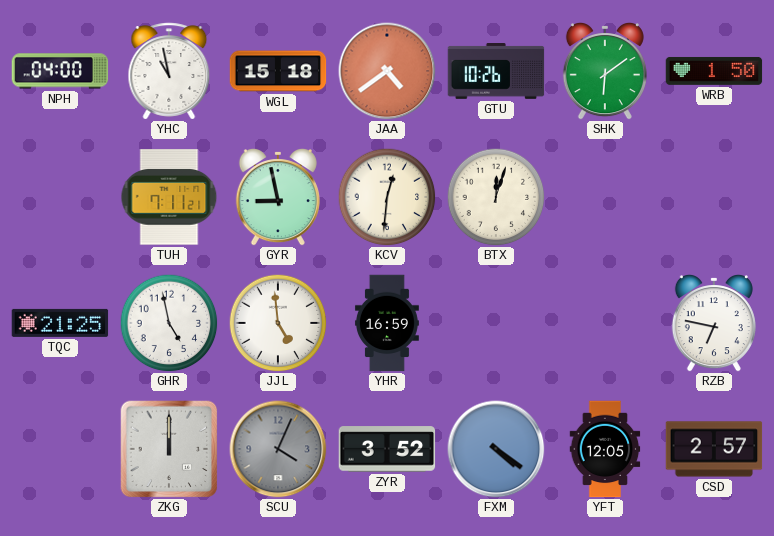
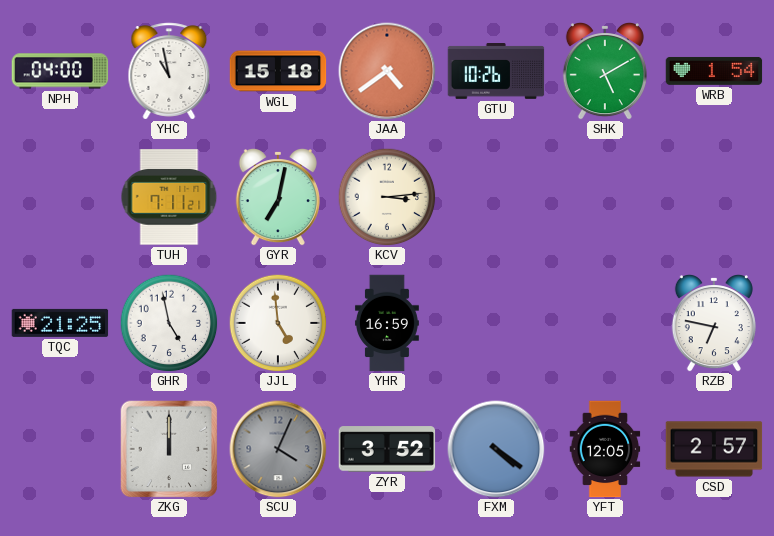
SHK: 6:09 -> 5:10 (605, 72)
WRB: 1:50 -> 1:54 (714, 71)
GYR: 8:58 -> 7:02 (278, 198)
KCV: 12:31 -> 3:14 (387, 197)
BTX: 12:03 -> none (496, 197)
